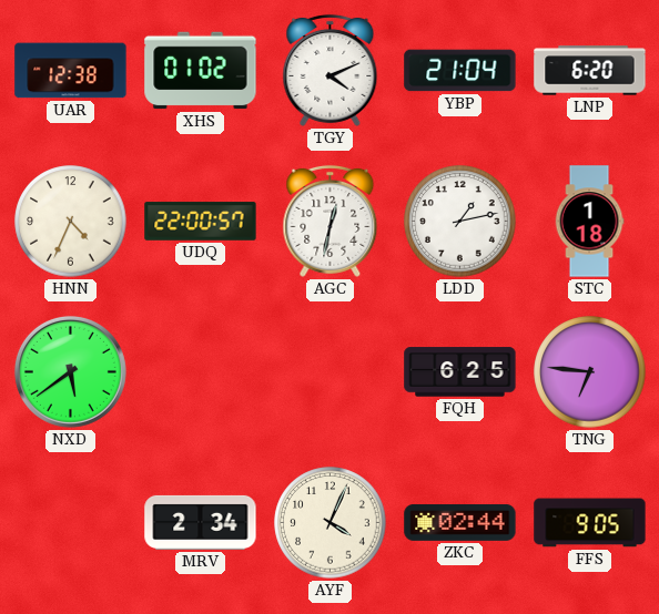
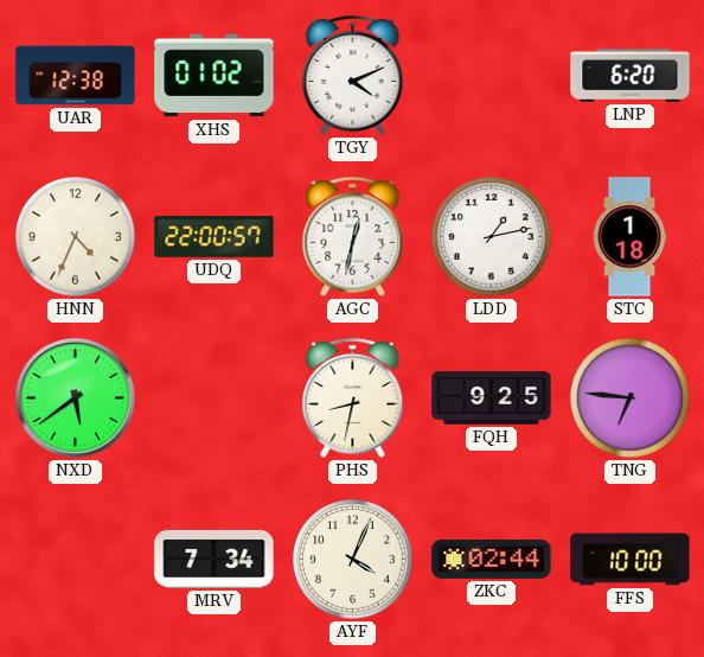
YBP: 21:04 -> none (460, 71)
PHS: none -> 8:32 (353, 397)
FQH: 6:25 -> 9:25 (492, 398)
MRV: 2:34 -> 7:34 (215, 559)
FFS: 9:05 -> 10:00 (631, 560)
